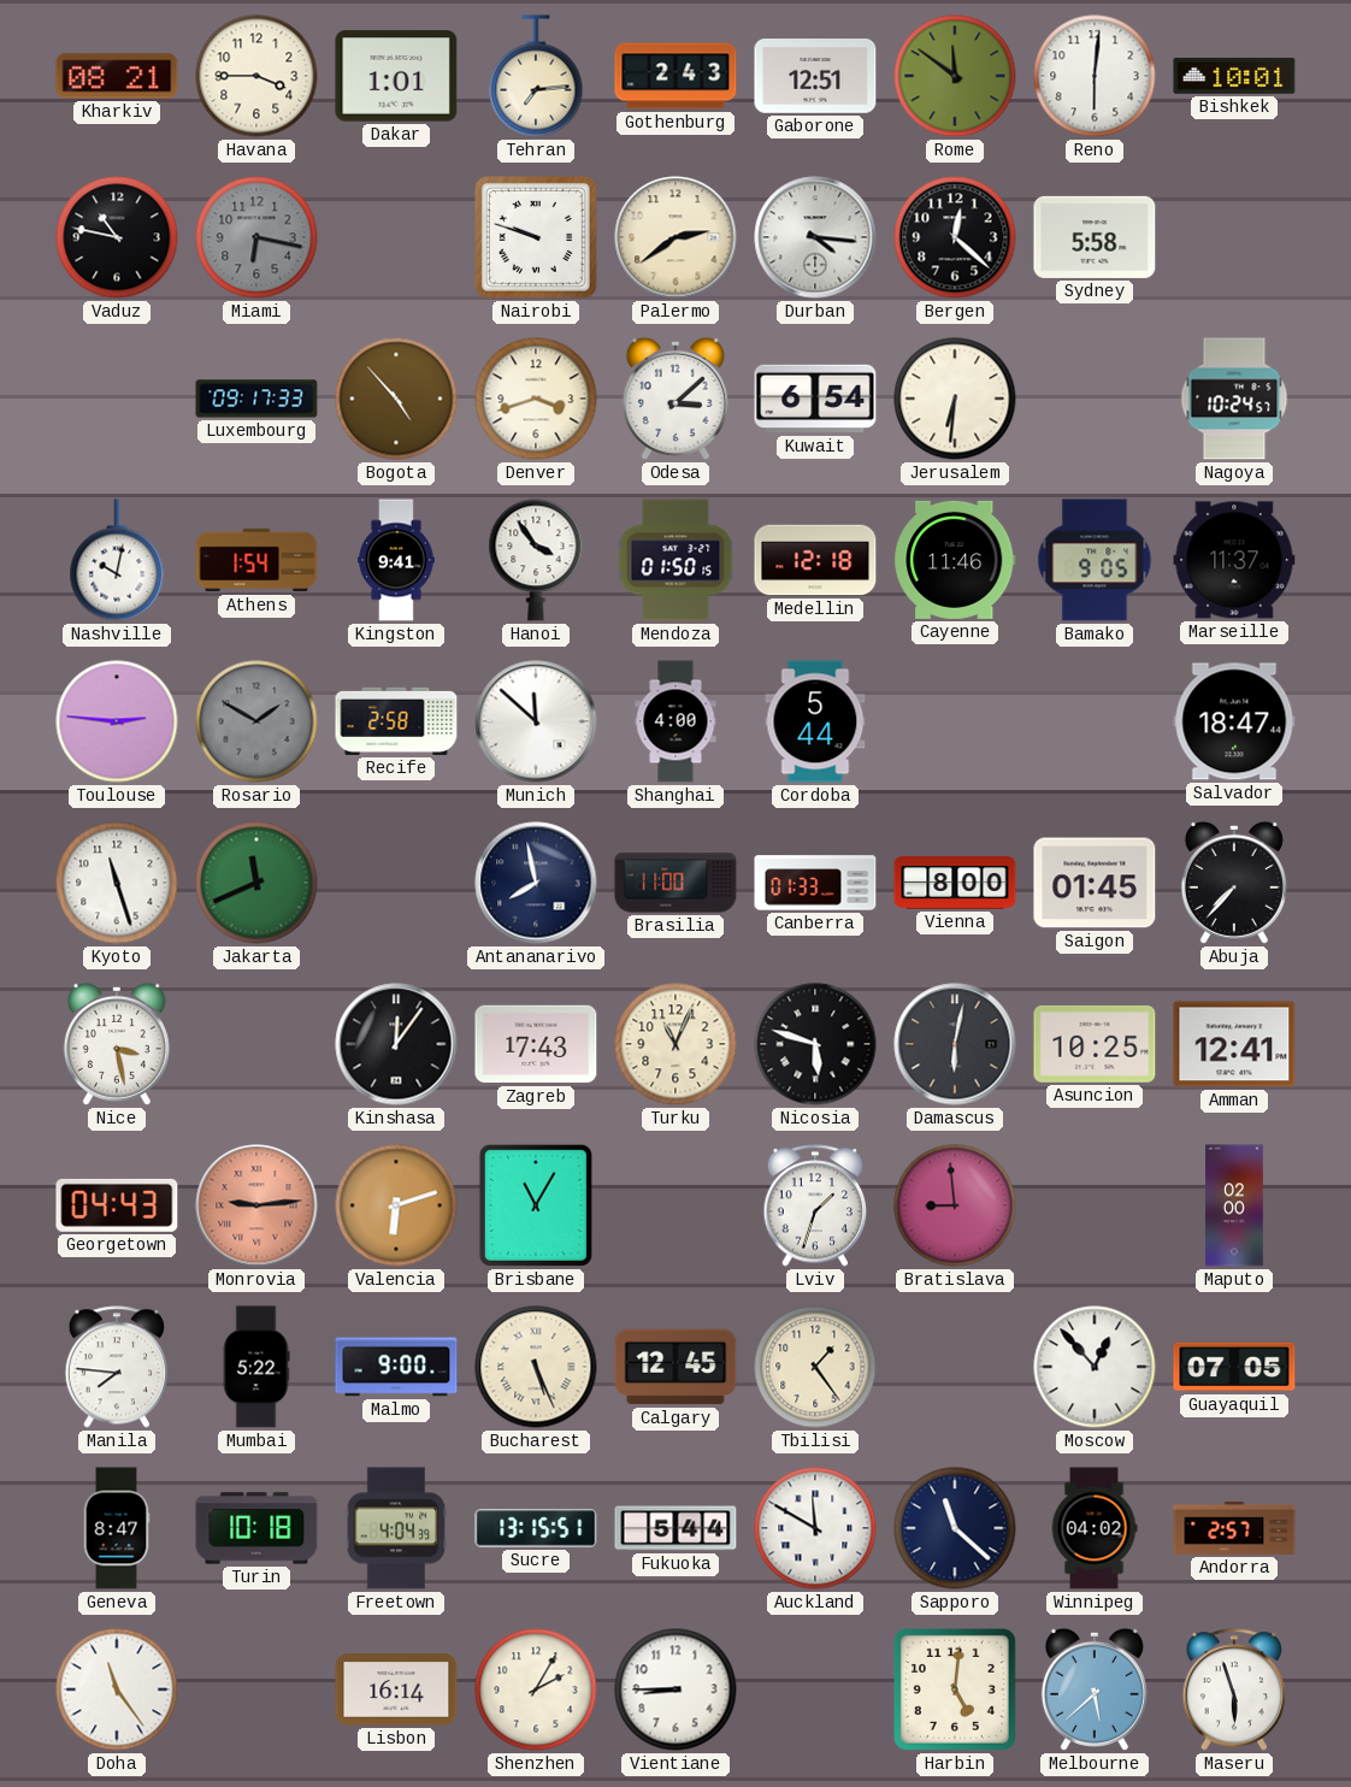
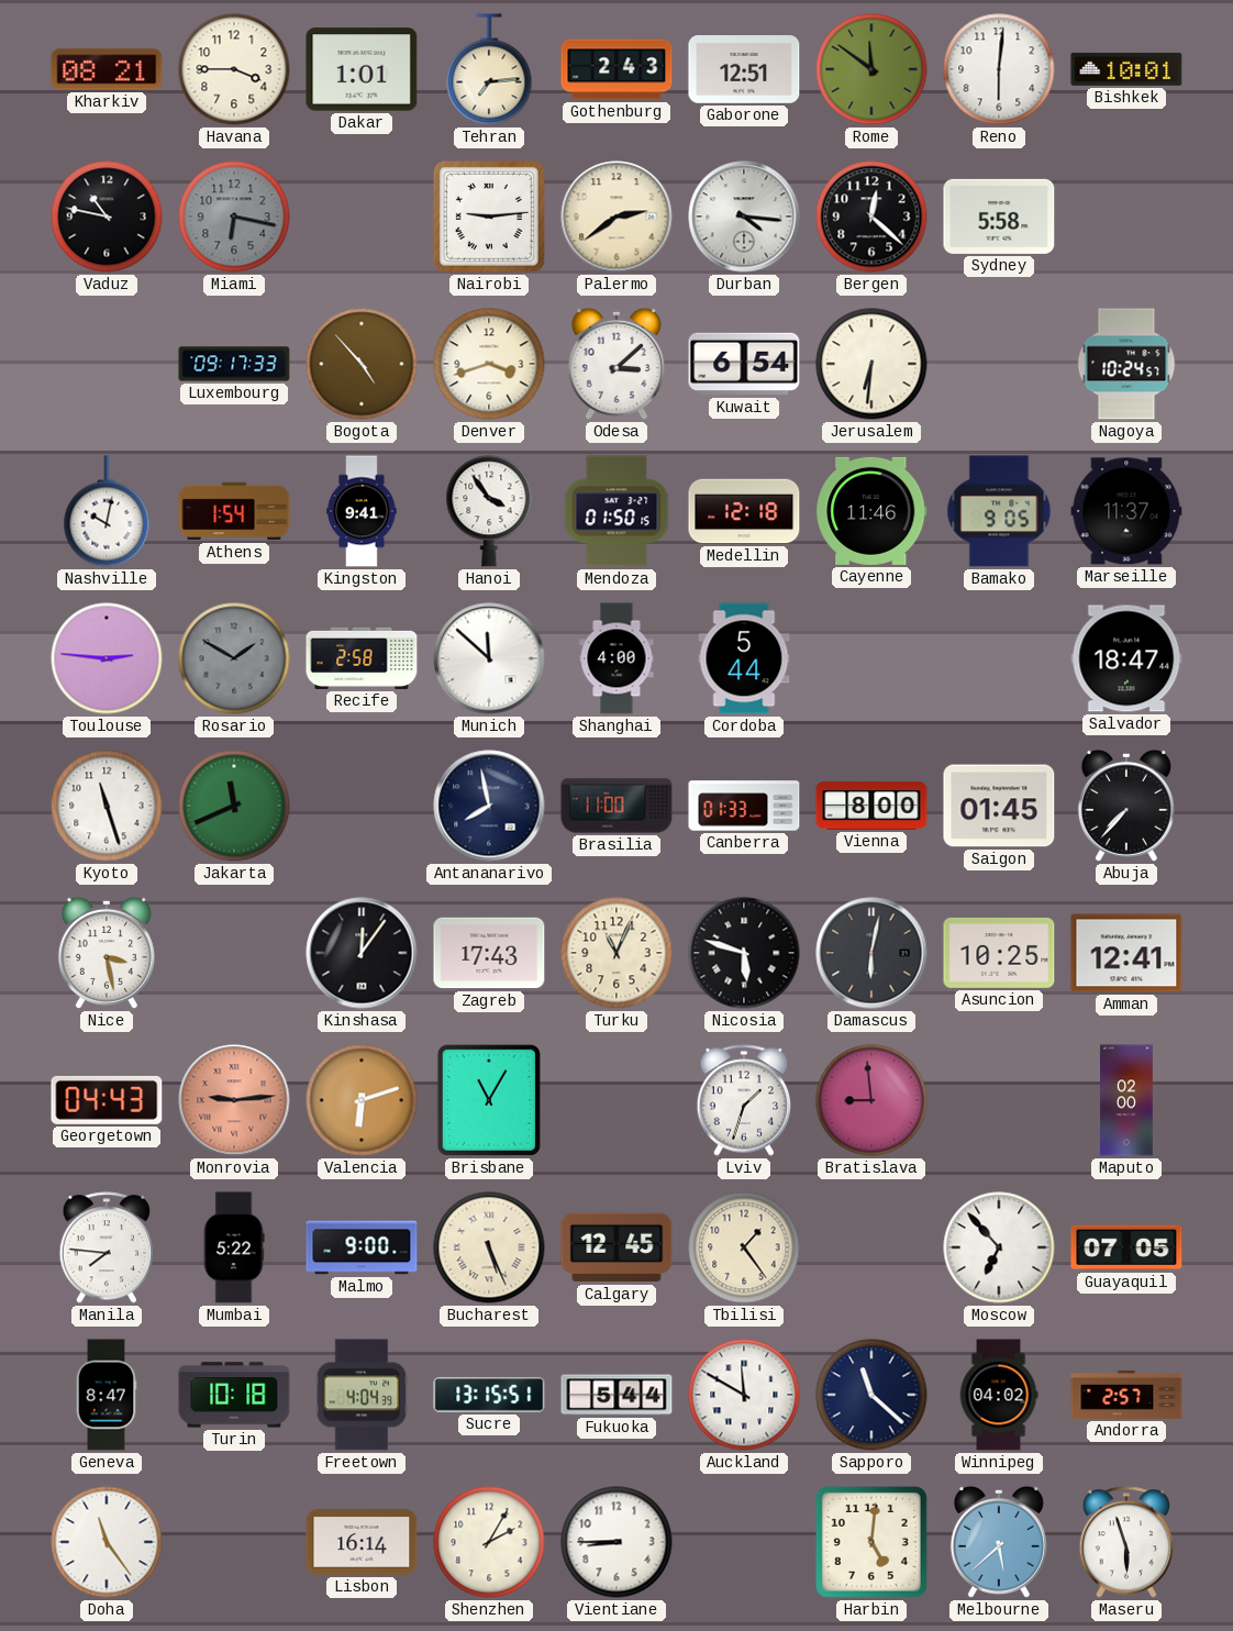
Nairobi: 9:48 -> 9:14 (489, 217)
Moscow: 12:53 -> 6:53 (999, 1247)
